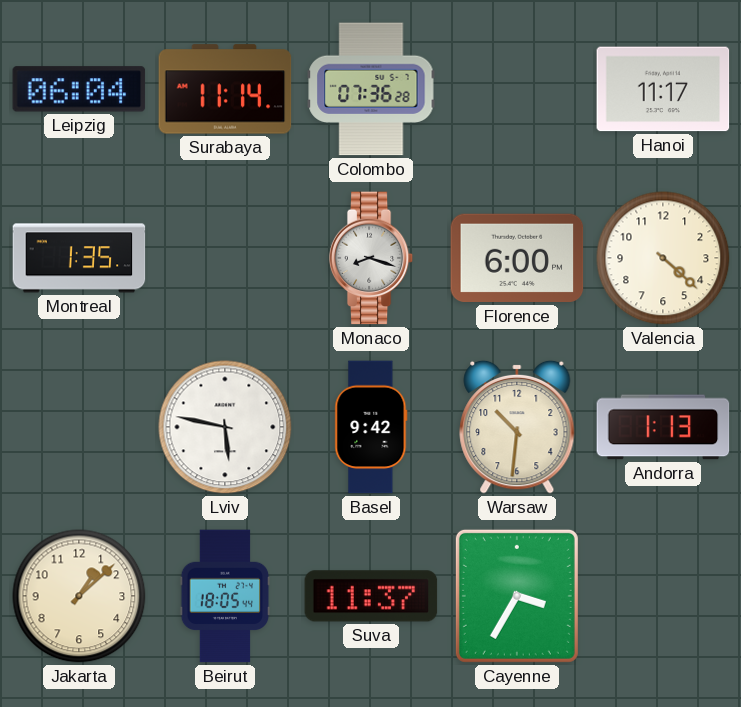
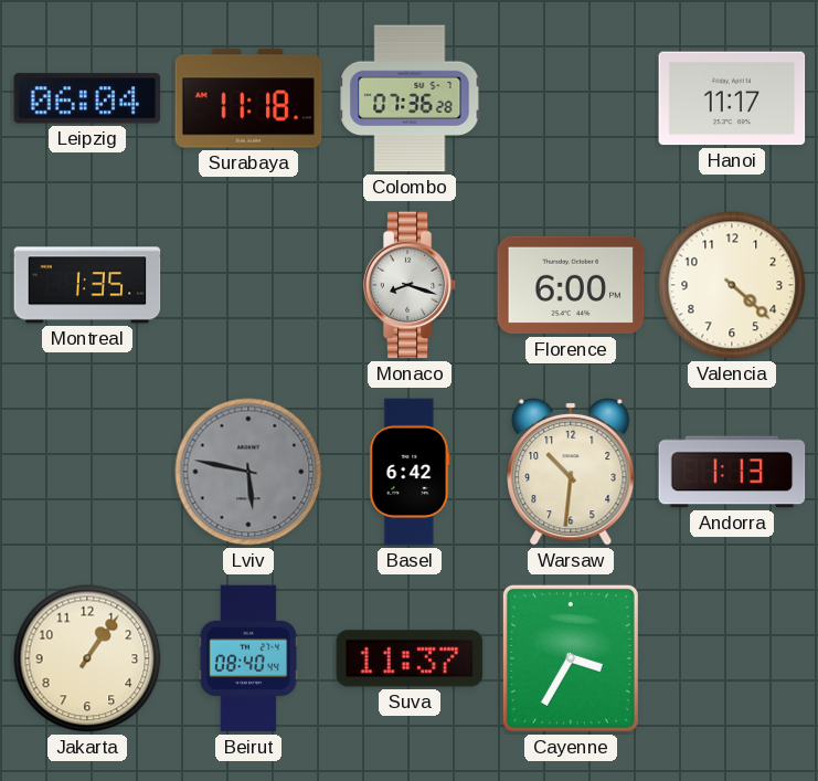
Surabaya: 11:14 -> 11:18 (248, 98)
Lviv dial: white -> grey (248, 472)
Basel: 9:42 -> 6:42 (410, 472)
Jakarta: 1:08 -> 1:06 (87, 658)
Beirut: 18:05 -> 08:40 (248, 658)
